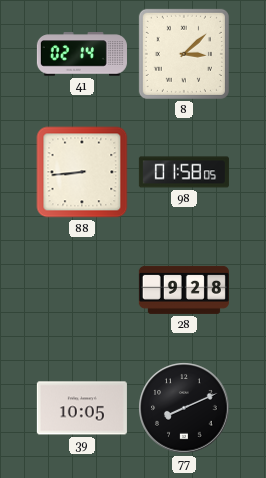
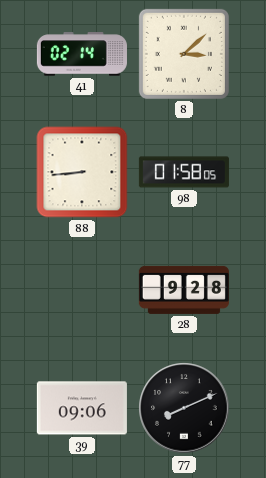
39: 10:05 -> 09:06 (82, 408)
